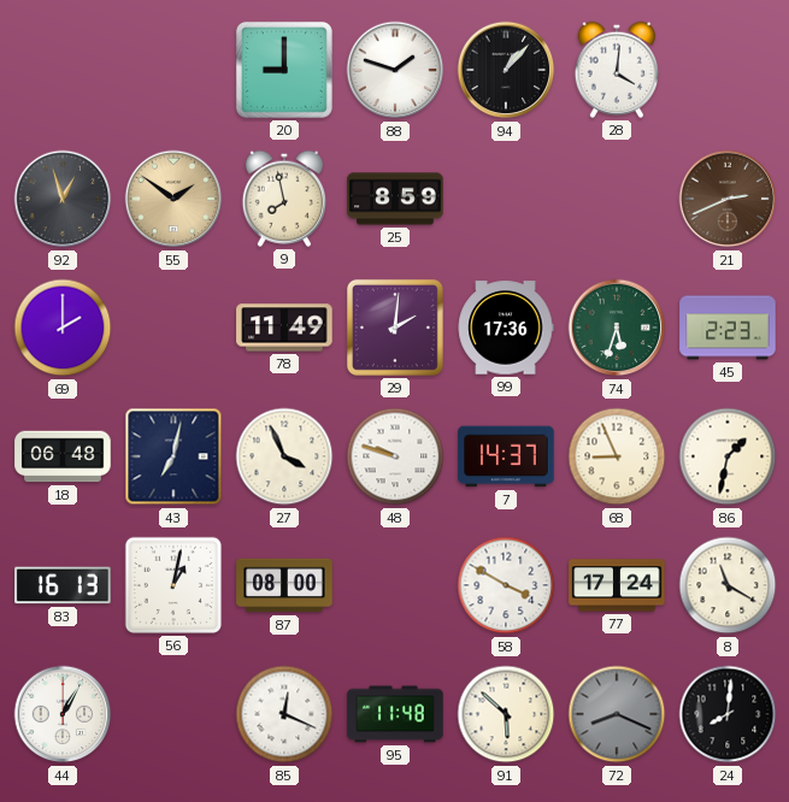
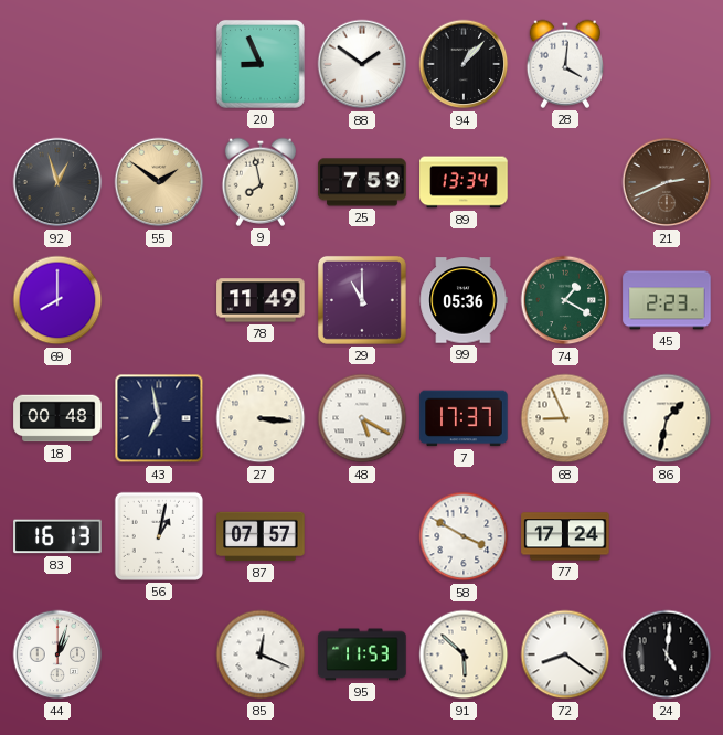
20: 9:00 -> 8:56 (261, 64)
88: 1:48 -> 1:51 (362, 64)
25: 8:59 -> 7:59 (362, 182)
89: none -> 13:34 (464, 182)
69: 2:00 -> 8:00 (57, 300)
29: 2:01 -> 11:00 (362, 300)
99: 17:36 -> 05:36 (464, 300)
74: 5:33 -> 1:20 (565, 300)
18: 06:48 -> 00:48 (57, 418)
43: 7:02 -> 6:58 (159, 418)
27: 3:56 -> 3:16 (261, 418)
48: 9:48 -> 5:20 (362, 418)
7: 14:37 -> 17:37 (464, 418)
87: 08:00 -> 07:57 (261, 536)
8: 11:20 -> none (728, 585)
44: 1:05 -> 1:03 (57, 654)
95: 11:48 -> 11:53 (362, 654)
72: 8:19 -> 8:21 (565, 654)
72 dial: grey -> white (565, 654)
24: 8:01 -> 5:01 (667, 654)
